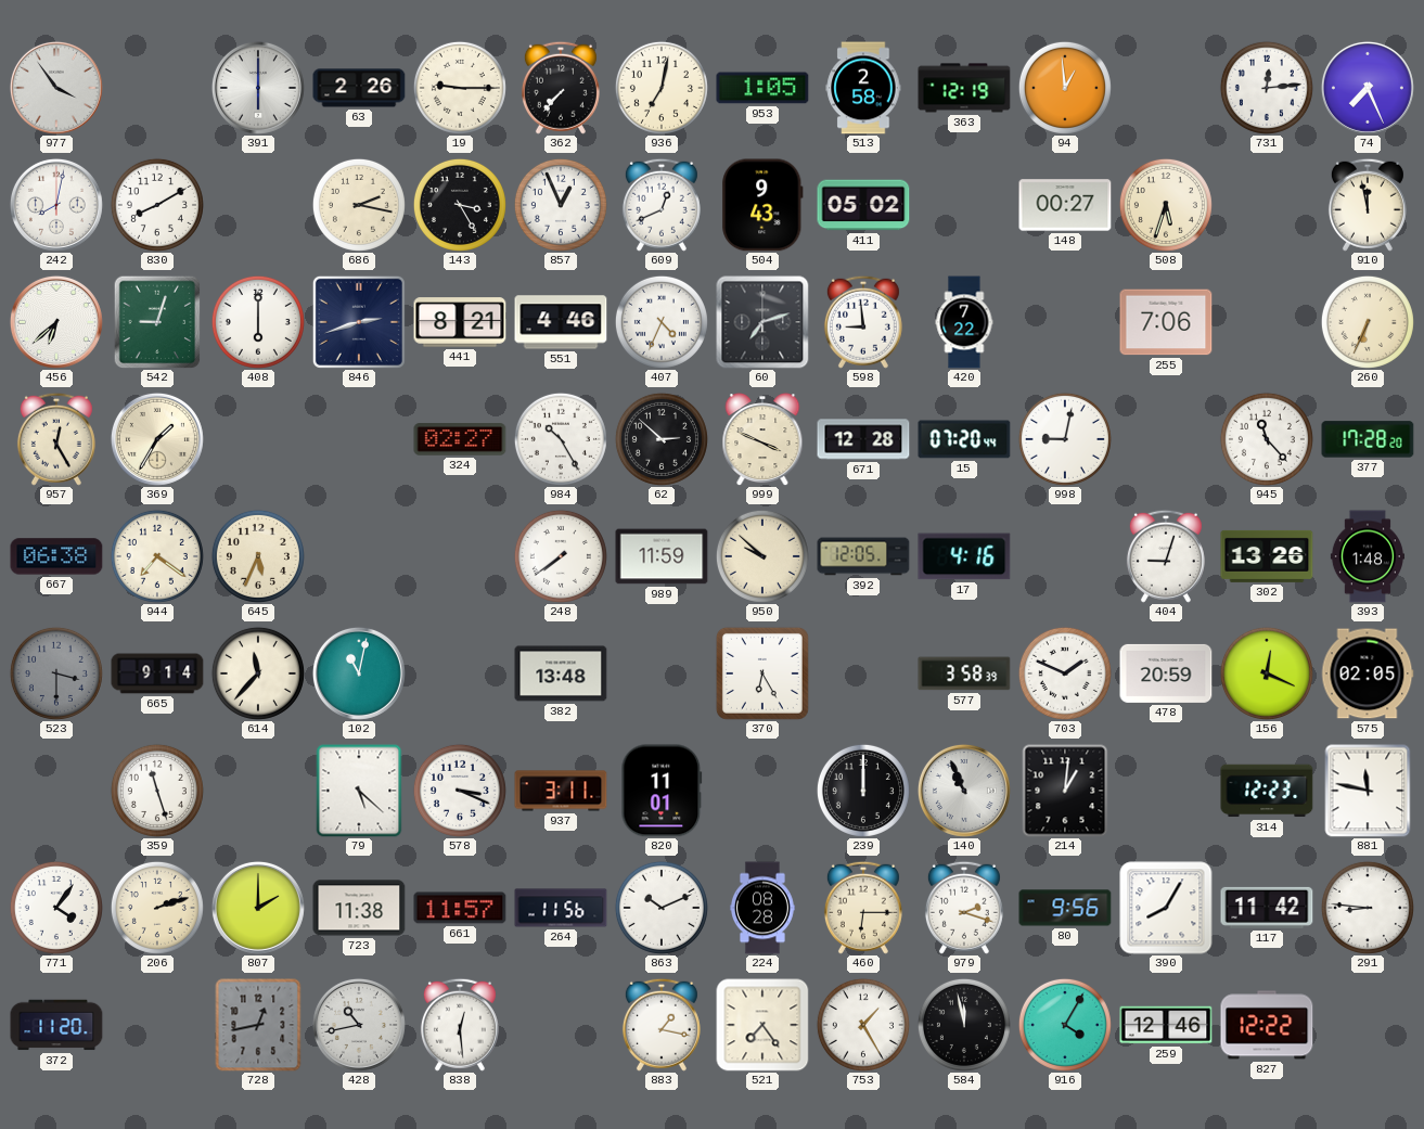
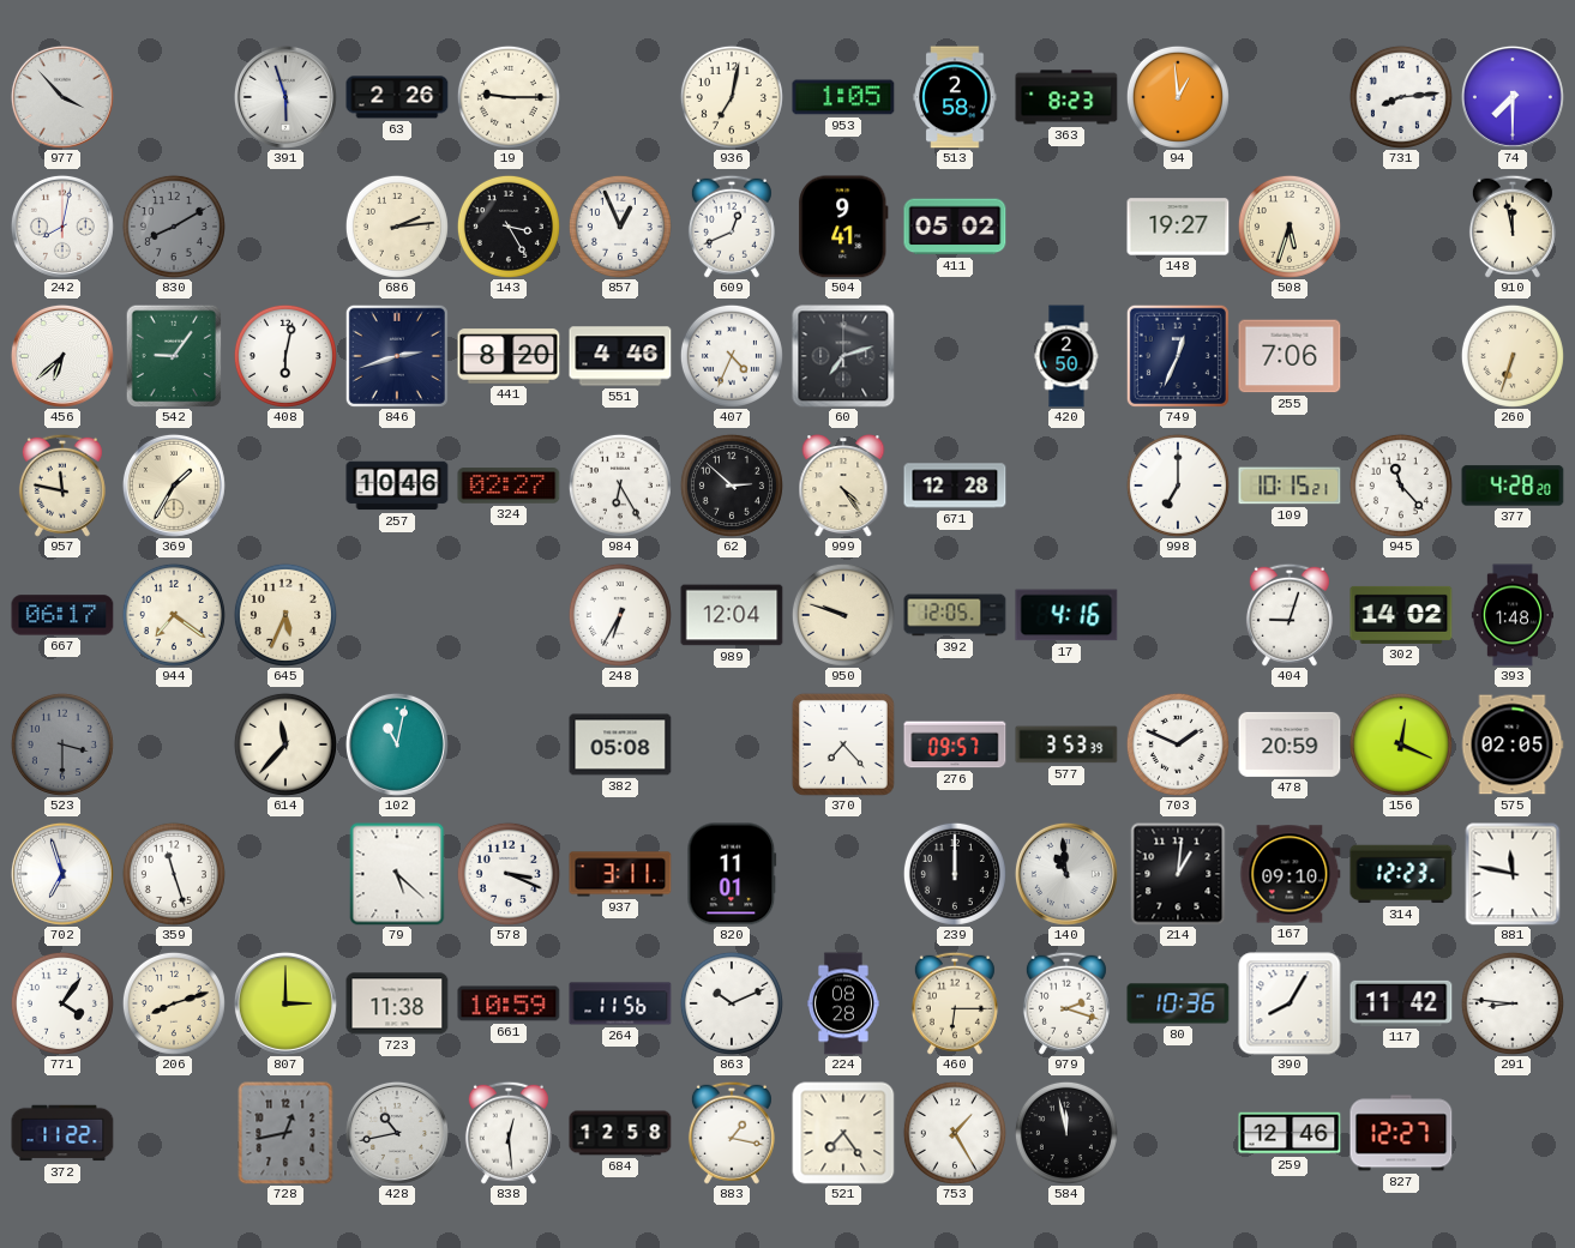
977: 3:54 -> 3:53 (62, 97)
391: 6:00 -> 5:57 (285, 97)
362: 7:37 -> none (561, 88)
363: 12:19 -> 8:23 (1066, 97)
731: 12:14 -> 8:14 (1401, 97)
74: 7:26 -> 7:30 (1513, 97)
830 dial: white -> grey (174, 227)
686: 2:17 -> 2:14 (397, 227)
504: 9:43 -> 9:41 (843, 227)
148: 00:27 -> 19:27 (1178, 227)
542: 9:03 -> 9:06 (174, 356)
408: 6:00 -> 6:02 (285, 356)
441: 8:21 -> 8:20 (509, 356)
598: 8:59 -> none (863, 322)
420: 7:22 -> 2:50 (1066, 356)
749: none -> 12:34 (1178, 356)
260: 6:34 -> 6:33 (1513, 356)
957: 12:25 -> 11:47 (62, 486)
257: none -> 10:46 (397, 486)
984: 10:25 -> 6:25 (620, 486)
999: 3:49 -> 4:24 (843, 486)
15: 07:20 -> none (964, 439)
998: 9:02 -> 7:00 (1178, 486)
109: none -> 10:15 (1290, 486)
377: 17:28 -> 4:28 (1513, 486)
667: 06:38 -> 06:17 (62, 615)
248: 7:39 -> 6:35 (620, 615)
989: 11:59 -> 12:04 (732, 615)
950: 9:52 -> 9:48 (843, 615)
302: 13:26 -> 14:02 (1401, 615)
665: 9:14 -> none (157, 673)
382: 13:48 -> 05:08 (620, 744)
370: 6:25 -> 7:23 (843, 744)
276: none -> 09:57 (955, 744)
577: 3:58 -> 3:53 (1066, 744)
702: none -> 6:57 (62, 874)
140: 10:56 -> 10:59 (1066, 874)
167: none -> 09:10 (1290, 874)
206: 2:12 -> 8:12 (174, 1003)
807: 2:00 -> 3:00 (285, 1003)
661: 11:57 -> 10:59 (509, 1003)
80: 9:56 -> 10:36 (1178, 1003)
372: 11:20 -> 11:22 (62, 1133)
684: none -> 12:58 (620, 1133)
916: 4:05 -> none (1065, 1025)
827: 12:22 -> 12:27 (1401, 1133)
